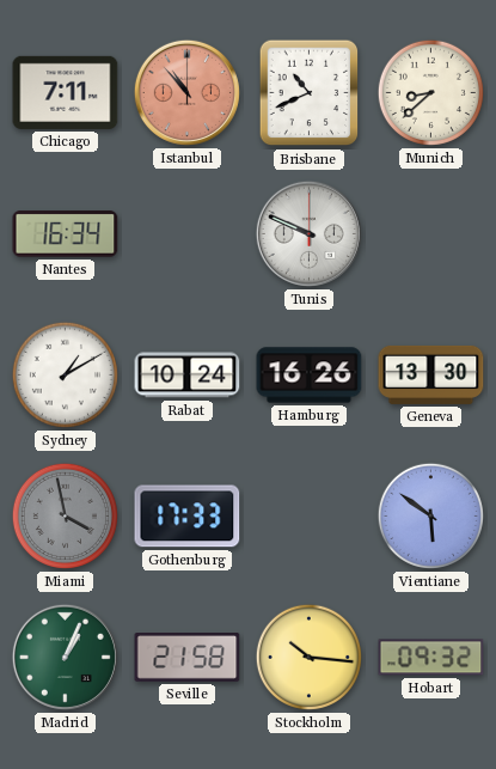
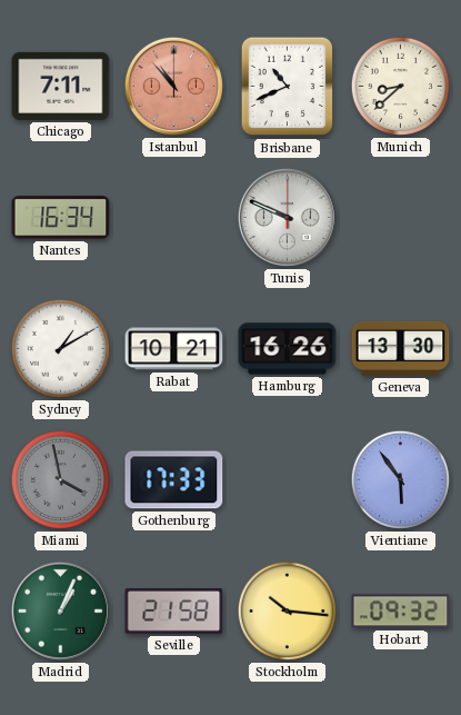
Rabat: 10:24 -> 10:21 (174, 349)
Vientiane: 5:51 -> 5:54 (400, 479)
